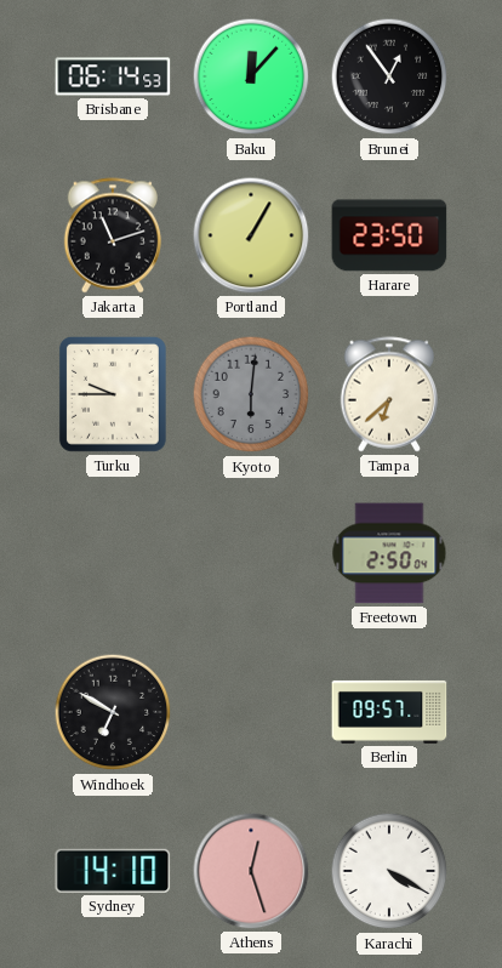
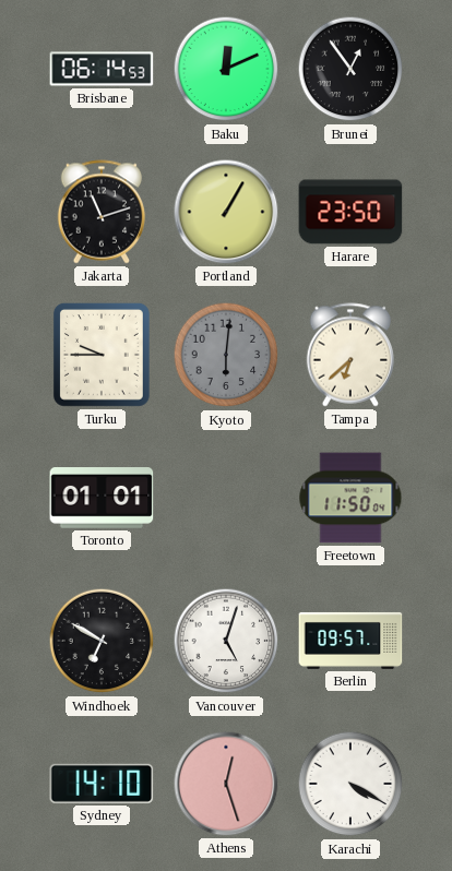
Baku: 12:07 -> 12:11 (226, 69)
Toronto: none -> 01:01 (102, 499)
Freetown: 2:50 -> 11:50 (350, 498)
Vancouver: none -> 5:03 (226, 641)
